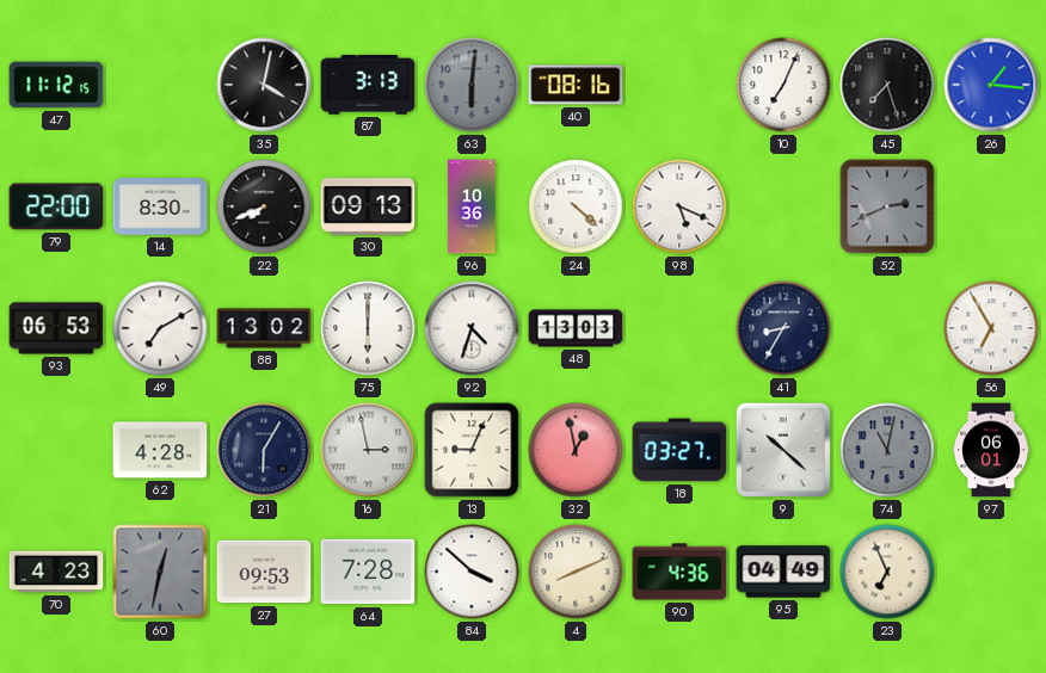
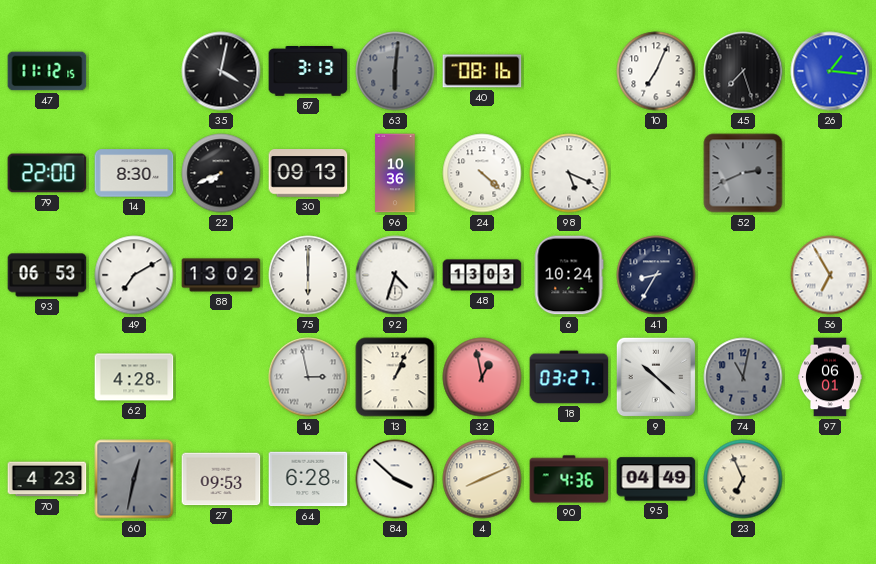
6: none -> 10:24 (569, 275)
21: 6:05 -> none (264, 450)
13: 9:04 -> 1:04 (395, 377)
64: 7:28 -> 6:28 (308, 479)
